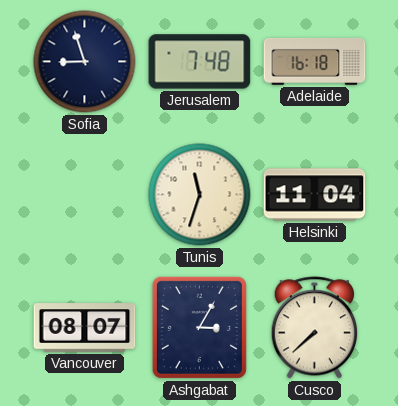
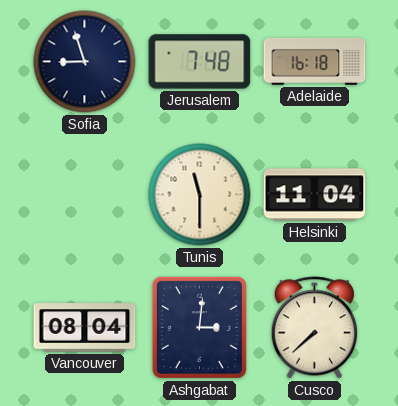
Tunis: 11:33 -> 11:30 (200, 195)
Vancouver: 08:07 -> 08:04 (85, 328)
Ashgabat: 3:05 -> 3:01 (199, 327)
